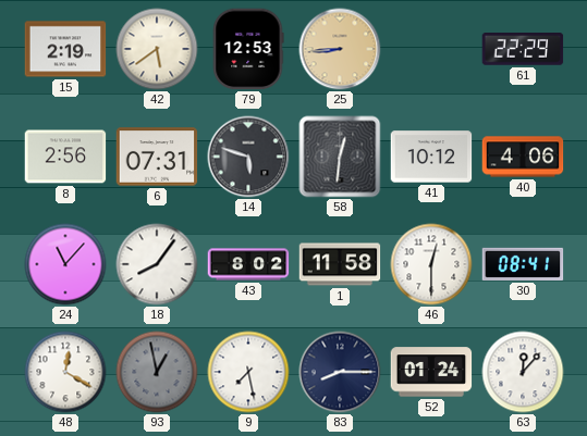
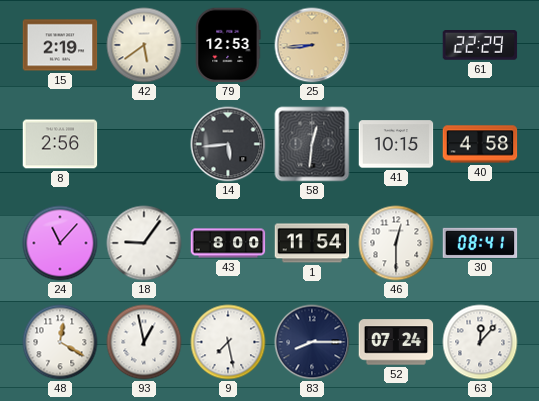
6: 07:31 -> none (157, 157)
14: 5:48 -> 5:44 (228, 144)
41: 10:12 -> 10:15 (396, 144)
40: 4:06 -> 4:58 (480, 144)
18: 8:06 -> 9:06 (144, 243)
43: 8:02 -> 8:00 (228, 243)
1: 11:58 -> 11:54 (312, 243)
93 dial: grey -> white (144, 342)
52: 01:24 -> 07:24 (396, 342)
